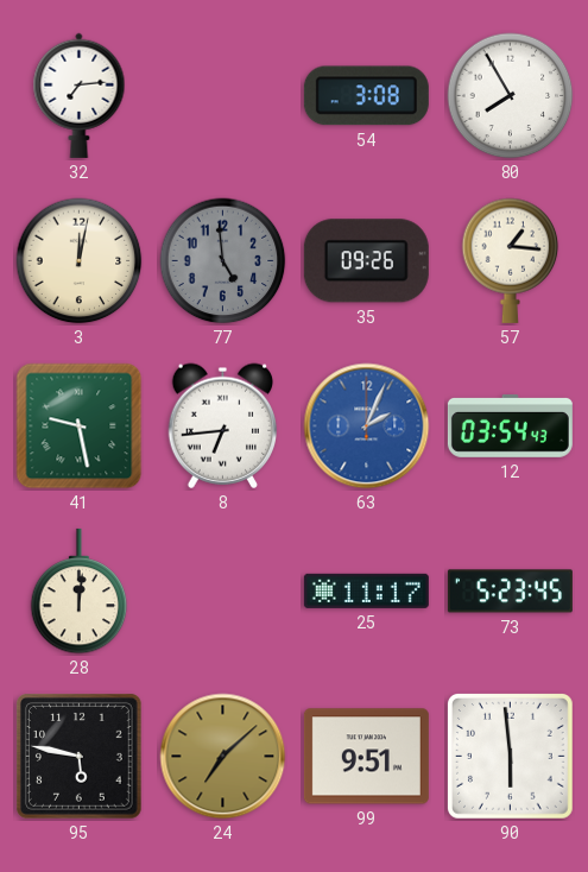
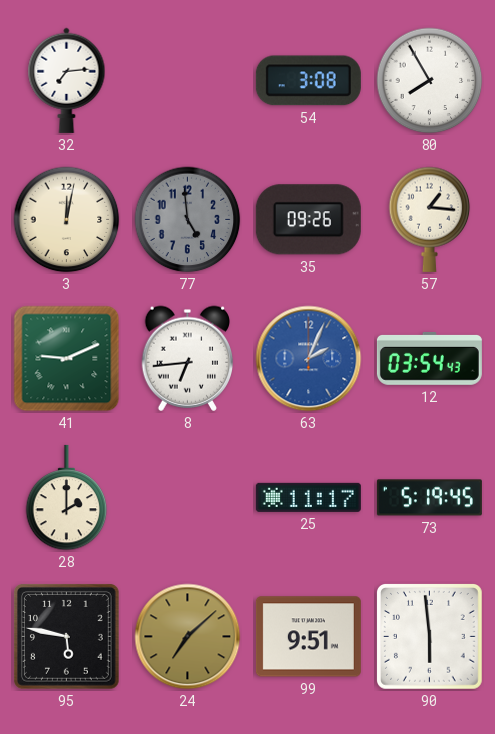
41: 9:28 -> 9:11 (67, 359)
28: 12:01 -> 2:00 (67, 498)
73: 5:23 -> 5:19 (429, 498)
